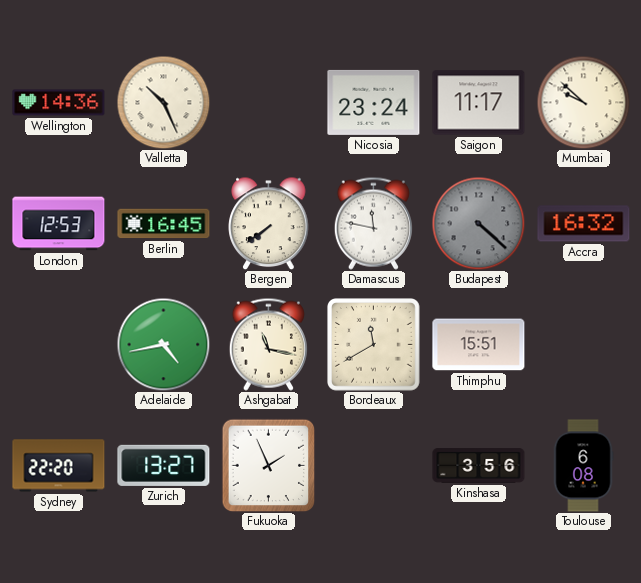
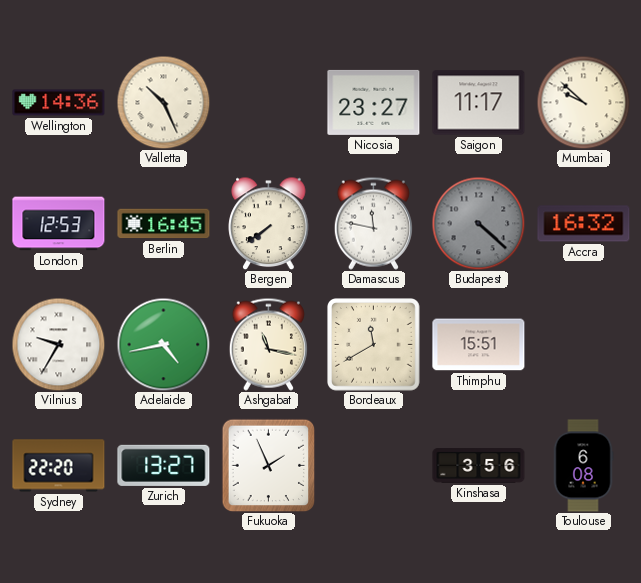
Nicosia: 23:24 -> 23:27 (374, 102)
Vilnius: none -> 9:35 (58, 344)
